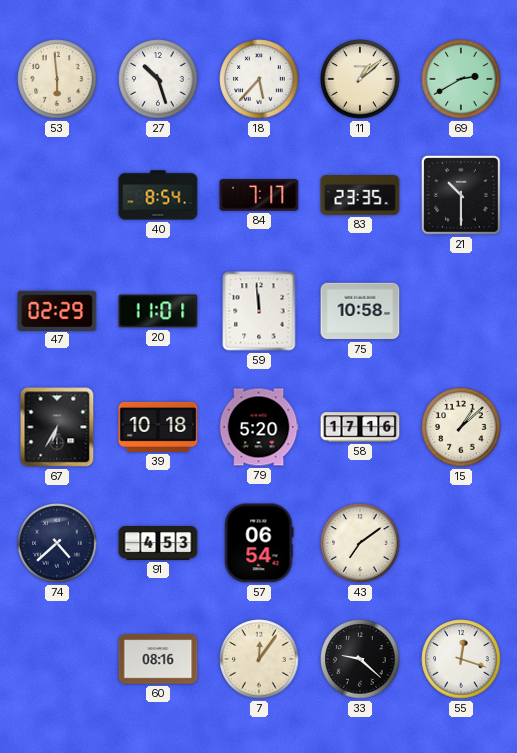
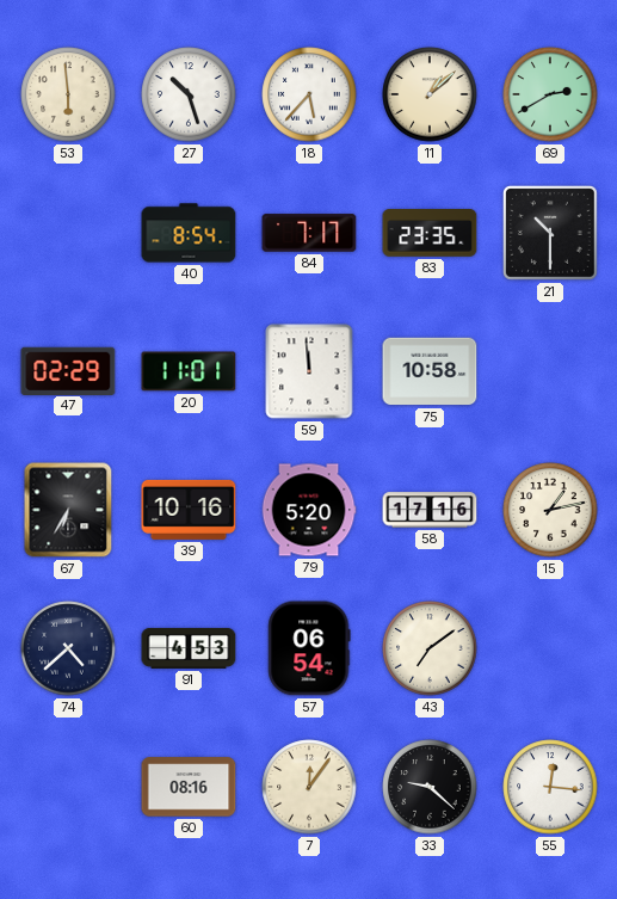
39: 10:18 -> 10:16 (189, 510)
15: 1:08 -> 1:13 (550, 510)
55: 12:18 -> 12:16 (550, 787)
